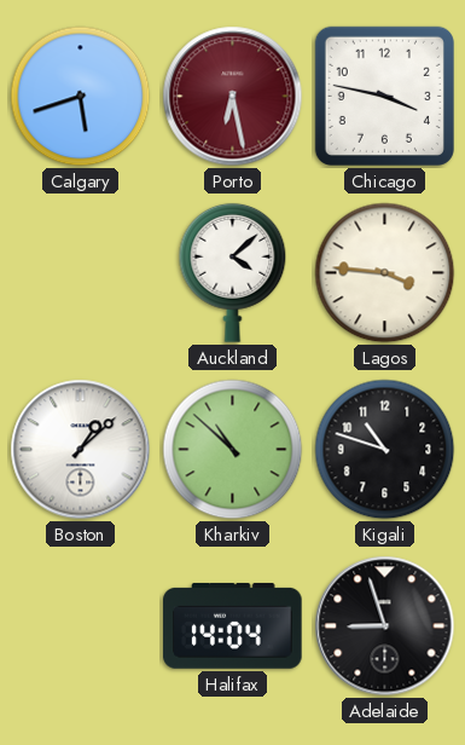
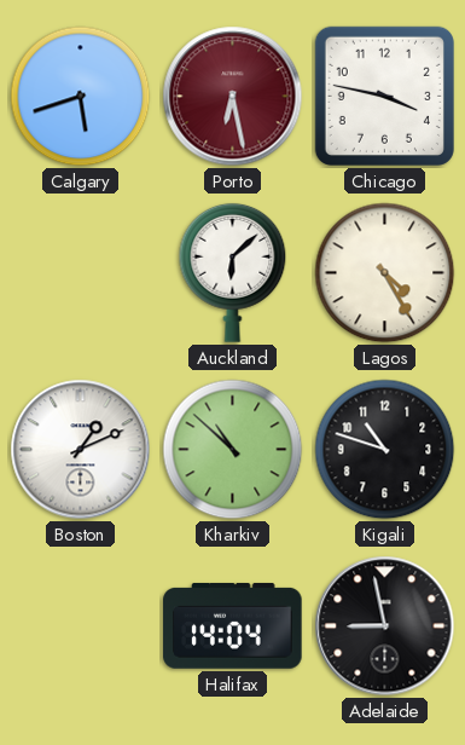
Auckland: 4:08 -> 6:08 (233, 272)
Lagos: 3:46 -> 4:25 (385, 273)
Boston: 1:08 -> 1:11 (81, 450)
Adelaide: 8:57 -> 8:58 (385, 626)
